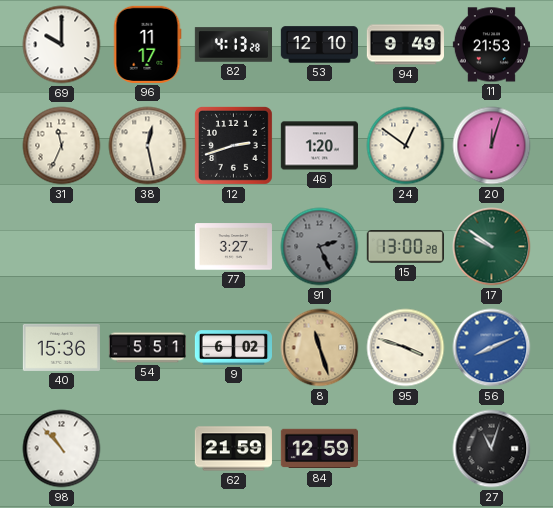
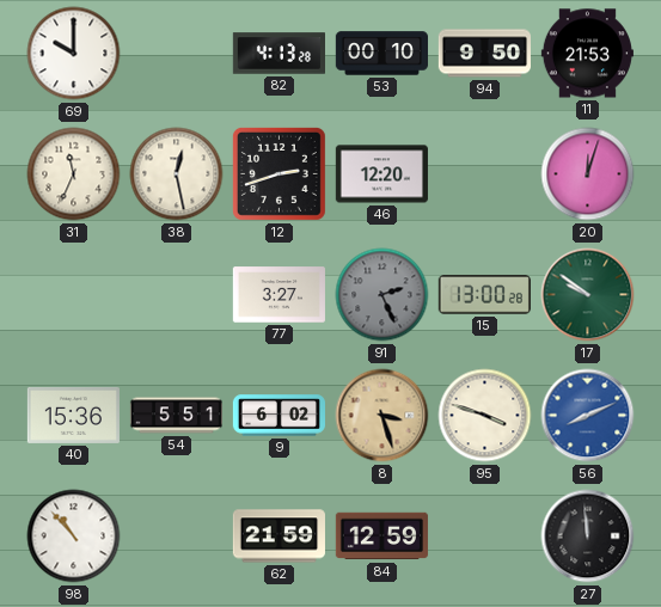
96: 11:17 -> none (147, 44)
53: 12:10 -> 00:10 (381, 54)
94: 9:49 -> 9:50 (484, 54)
46: 1:20 -> 12:20 (381, 174)
24: 12:51 -> none (406, 146)
8: 11:27 -> 3:27 (382, 416)
27: 11:03 -> 11:59 (588, 537)
